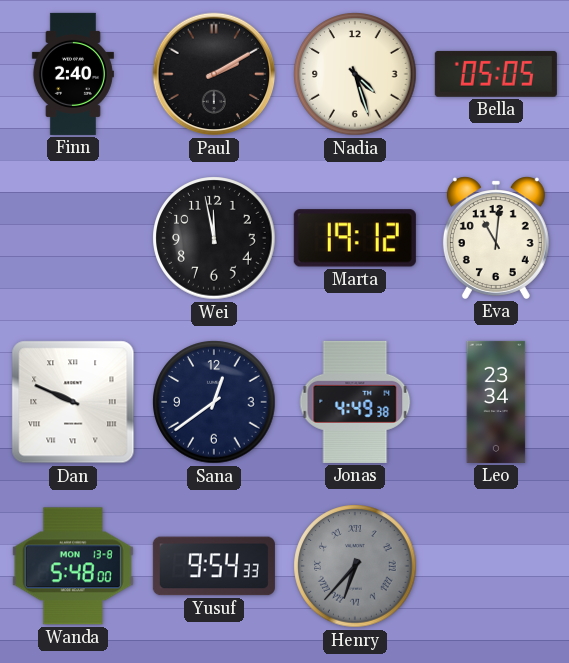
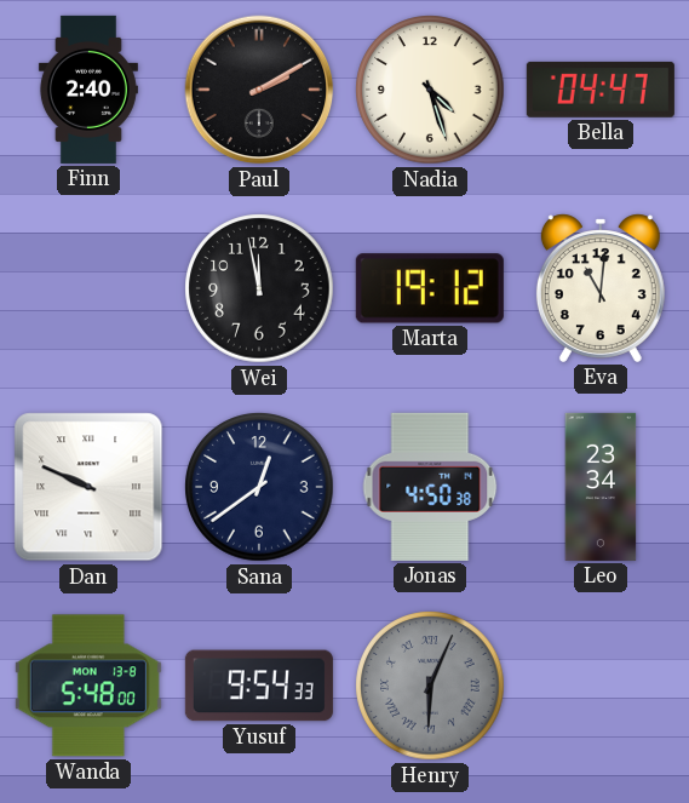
Bella: 05:05 -> 04:47 (601, 90)
Jonas: 4:49 -> 4:50 (430, 487)
Henry: 6:37 -> 6:04 (430, 686)
